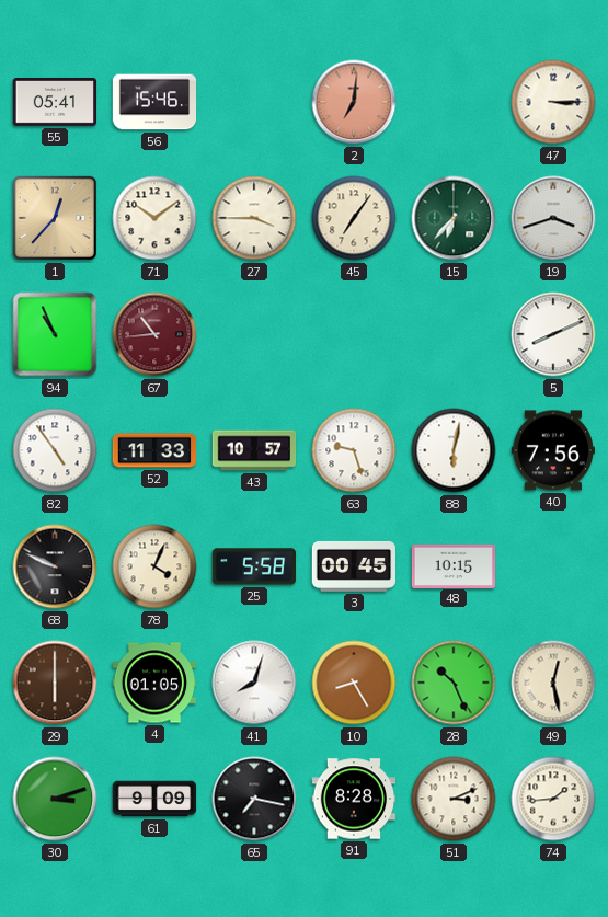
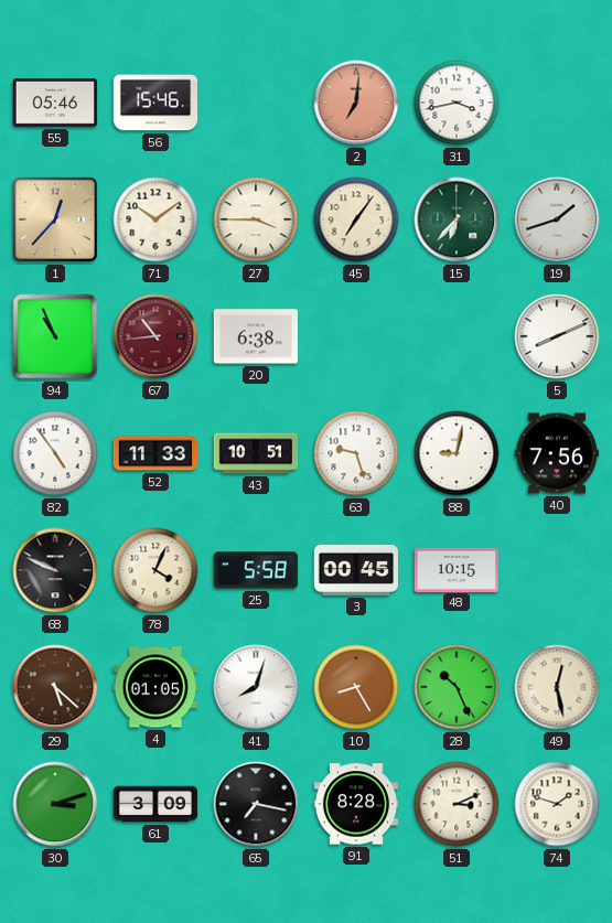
55: 05:41 -> 05:46 (55, 104)
31: none -> 3:43 (457, 103)
47: 3:15 -> none (553, 102)
19: 3:42 -> 1:42 (557, 219)
20: none -> 6:38 (256, 336)
43: 10:57 -> 10:51 (256, 453)
88: 6:02 -> 9:02 (457, 453)
29: 6:00 -> 5:22 (55, 687)
61: 9:09 -> 3:09 (155, 804)
74: 1:44 -> 1:48 (557, 804)
